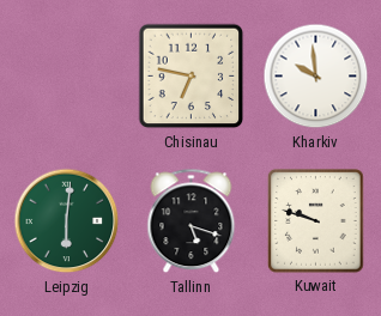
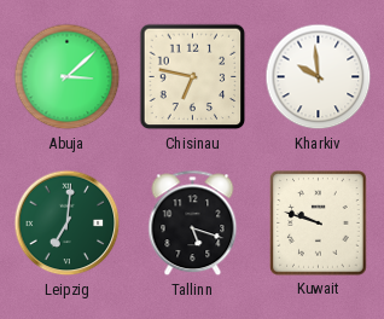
Abuja: none -> 3:08 (68, 77)
Leipzig: 6:01 -> 7:01 (68, 224)
